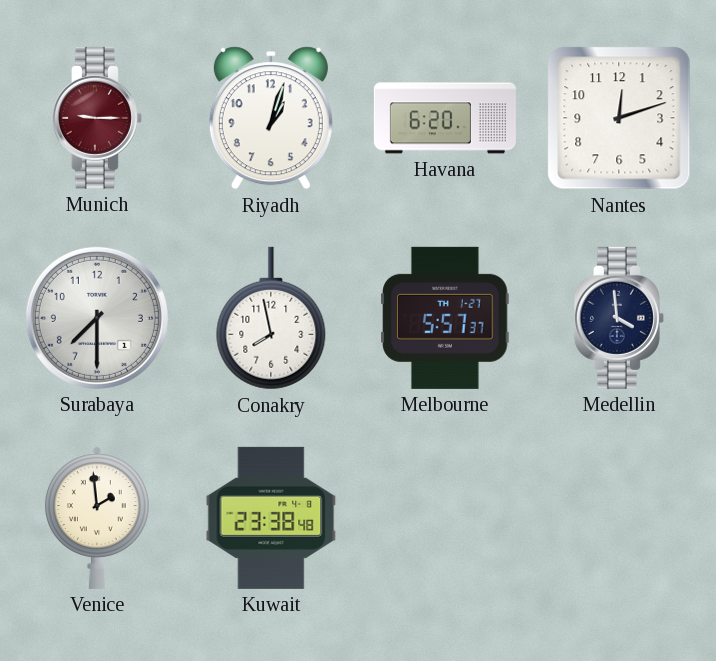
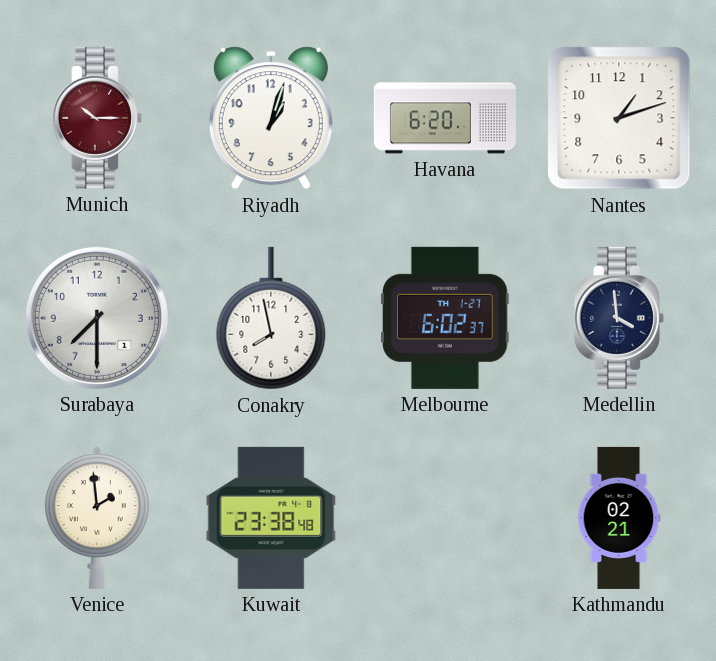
Munich: 9:15 -> 10:15 (97, 118)
Nantes: 12:12 -> 1:12 (619, 118)
Melbourne: 5:57 -> 6:02 (445, 318)
Kathmandu: none -> 02:21 (619, 518)
